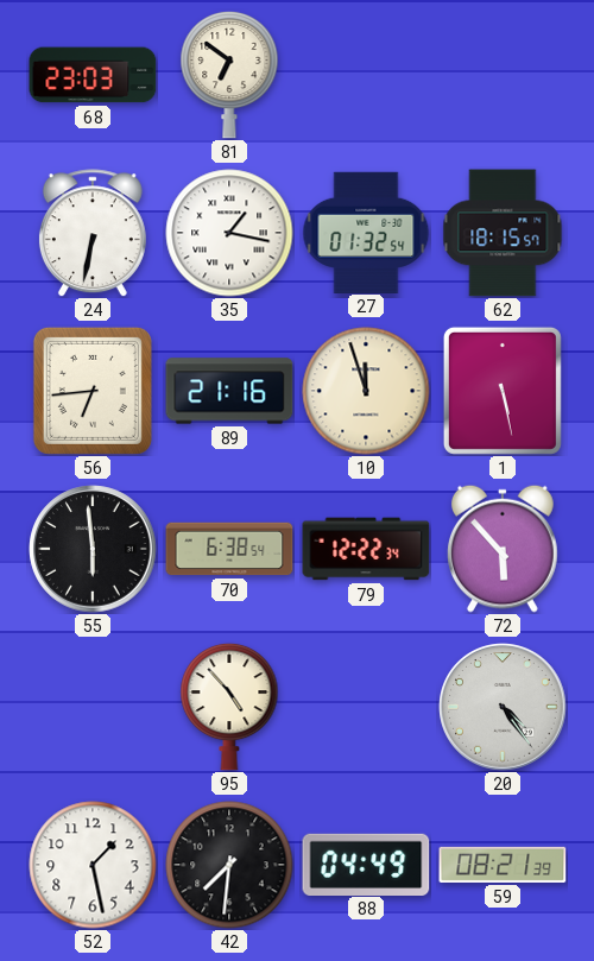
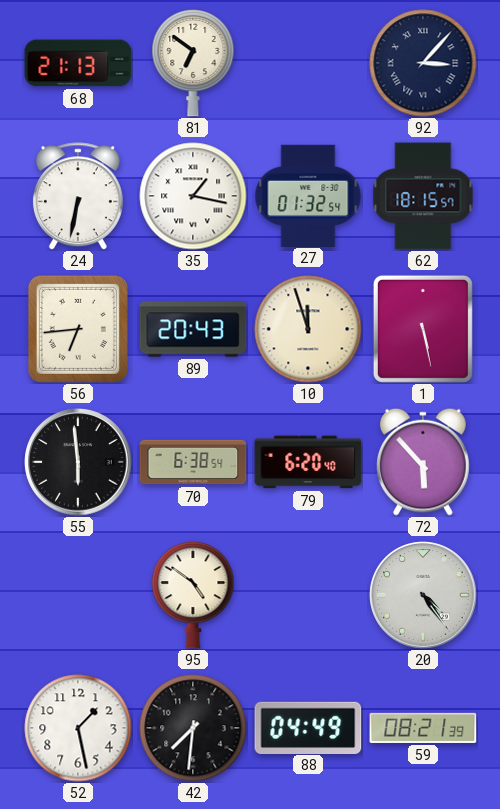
68: 23:03 -> 21:13 (78, 63)
92: none -> 3:07 (423, 63)
89: 21:16 -> 20:43 (193, 329)
79: 12:22 -> 6:20 (308, 462)
95: 4:53 -> 4:51 (193, 595)
